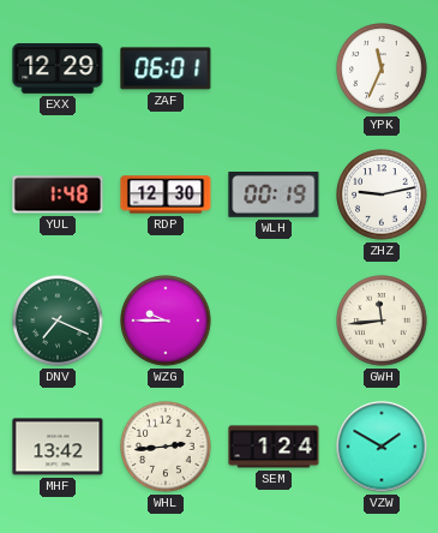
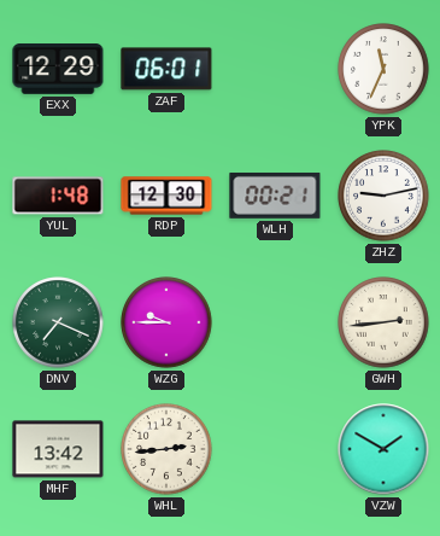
WLH: 00:19 -> 00:21 (275, 196)
GWH: 11:44 -> 2:44 (383, 322)
SEM: 1:24 -> none (274, 447)
